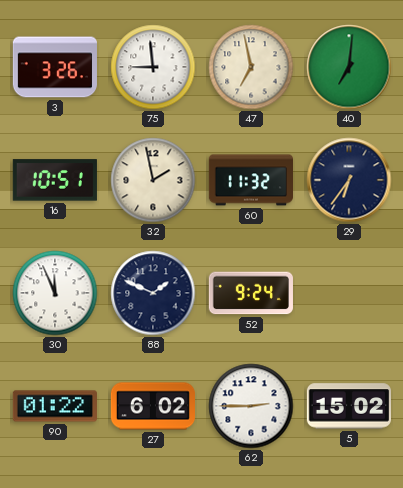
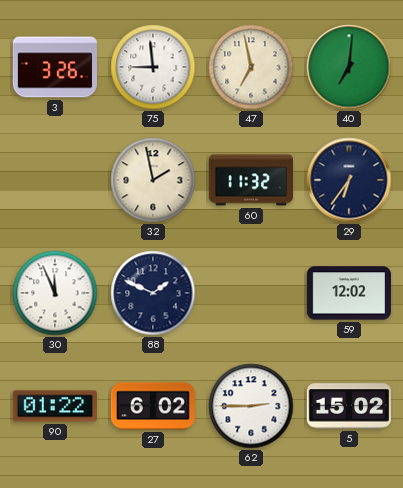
16: 10:51 -> none (55, 180)
52: 9:24 -> none (251, 293)
59: none -> 12:02 (349, 293)
